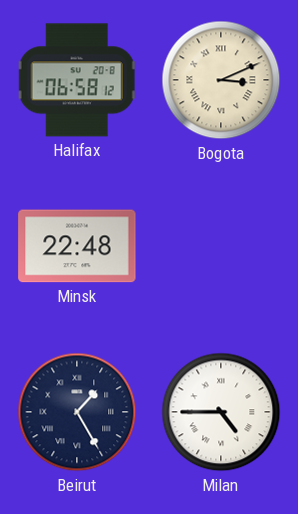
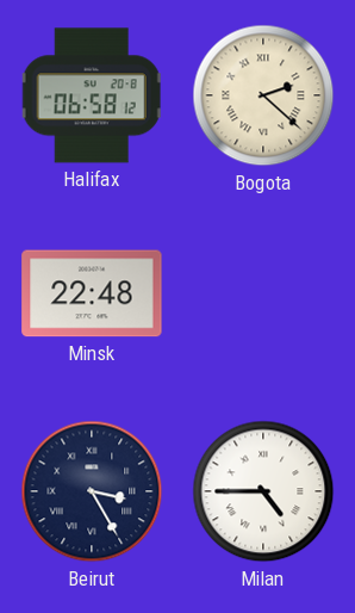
Bogota: 3:11 -> 2:22 (263, 95)
Beirut: 1:25 -> 3:25 (92, 491)
